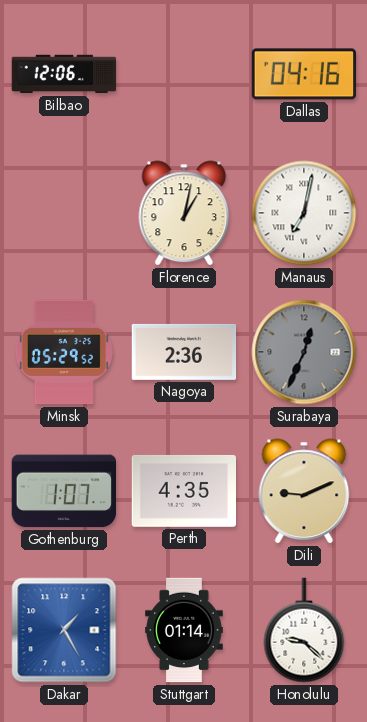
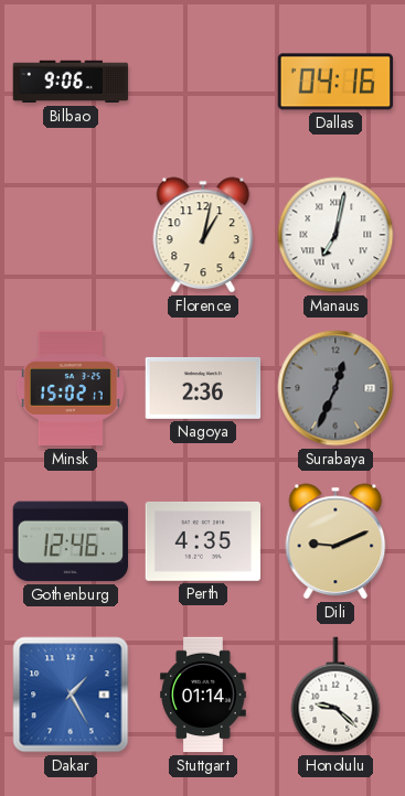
Bilbao: 12:06 -> 9:06 (71, 82)
Minsk: 05:29 -> 15:02 (71, 388)
Gothenburg: 1:07 -> 12:46 (70, 541)
